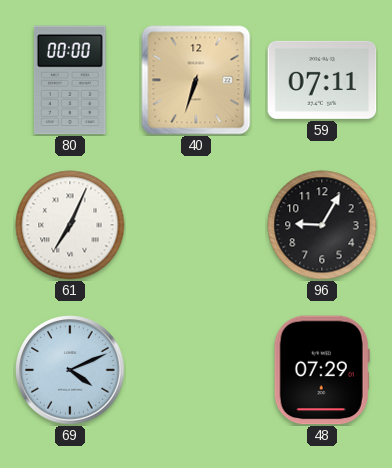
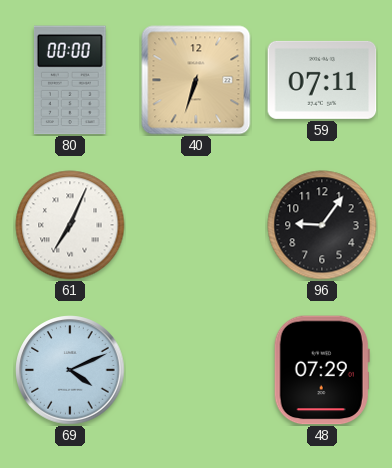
96: 9:05 -> 9:06 (322, 225)
